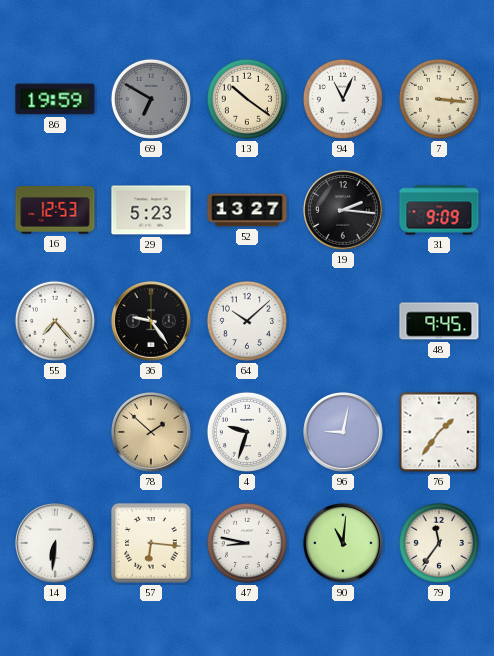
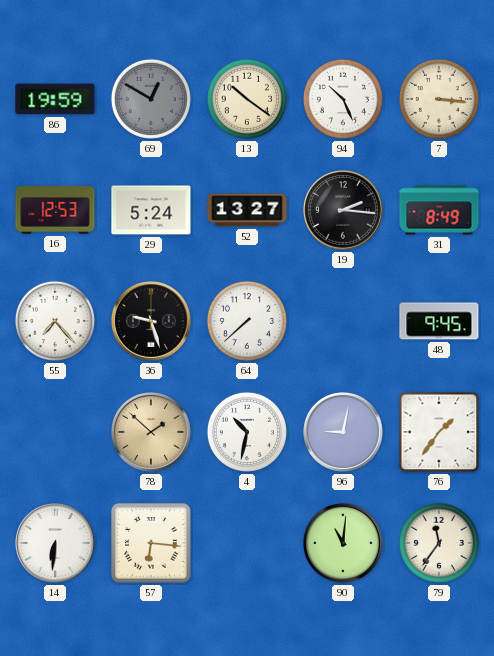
69: 6:50 -> 12:50 (151, 99)
94: 11:04 -> 10:26 (343, 99)
29: 5:23 -> 5:24 (151, 210)
31: 9:09 -> 8:49 (439, 210)
36: 9:24 -> 9:27 (152, 322)
64: 10:08 -> 7:38 (247, 321)
4: 9:33 -> 10:32 (247, 432)
47: 8:47 -> none (247, 543)
